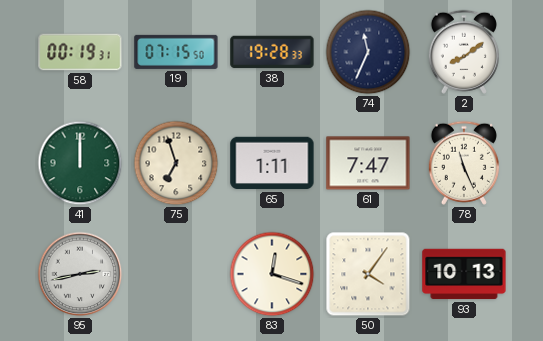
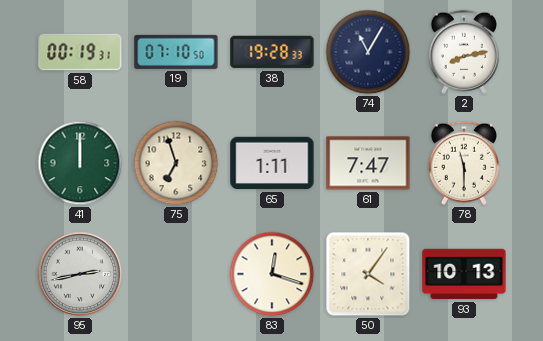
19: 07:15 -> 07:10 (176, 52)
74: 11:34 -> 11:05 (368, 52)
2: 8:09 -> 8:13 (464, 52)
78: 11:26 -> 11:30 (464, 163)
